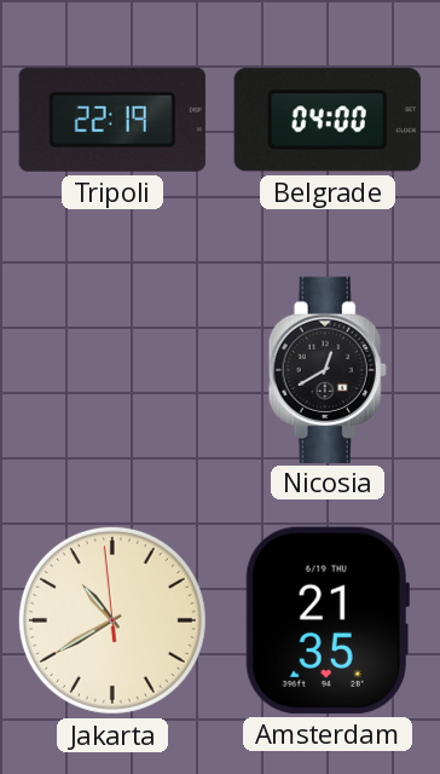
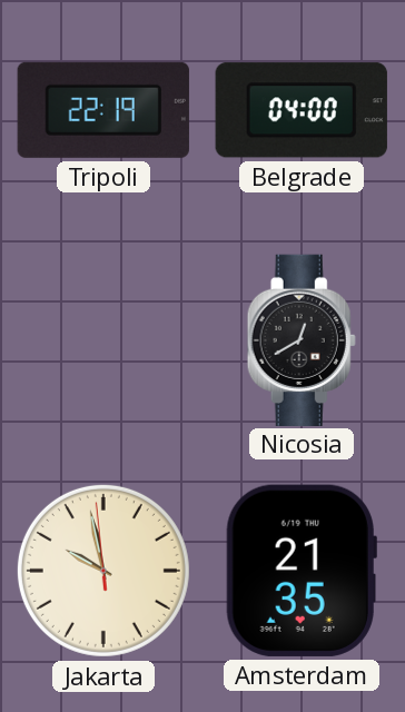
Jakarta: 10:39 -> 9:57 (103, 571)
